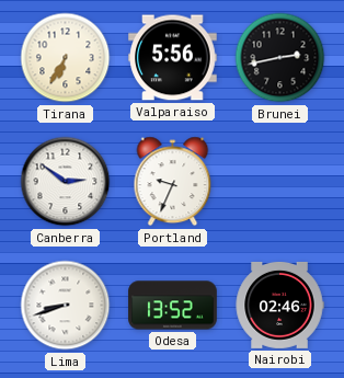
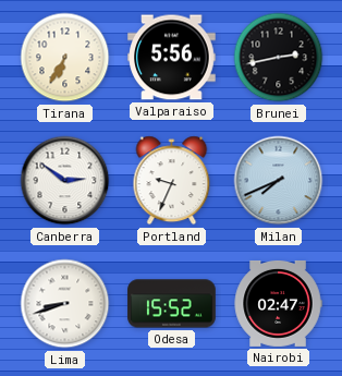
Milan: none -> 7:41 (279, 181)
Odesa: 13:52 -> 15:52 (172, 304)
Nairobi: 02:46 -> 02:47 (278, 303)
